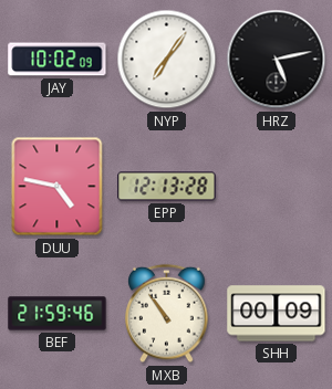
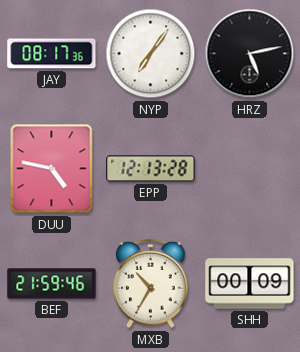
JAY: 10:02 -> 08:17 (52, 54)
MXB: 10:54 -> 10:35 (151, 284)
